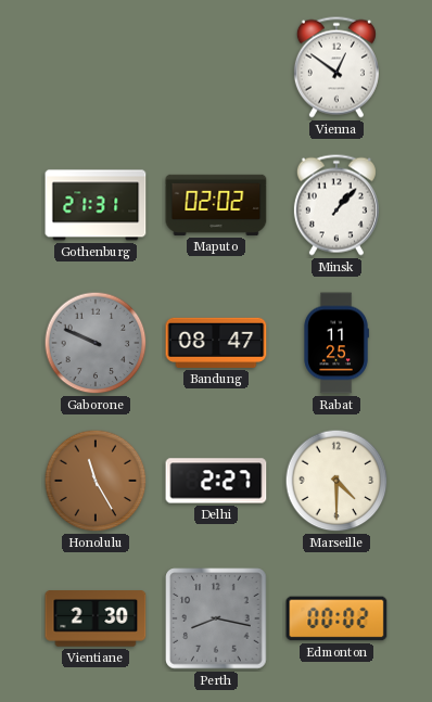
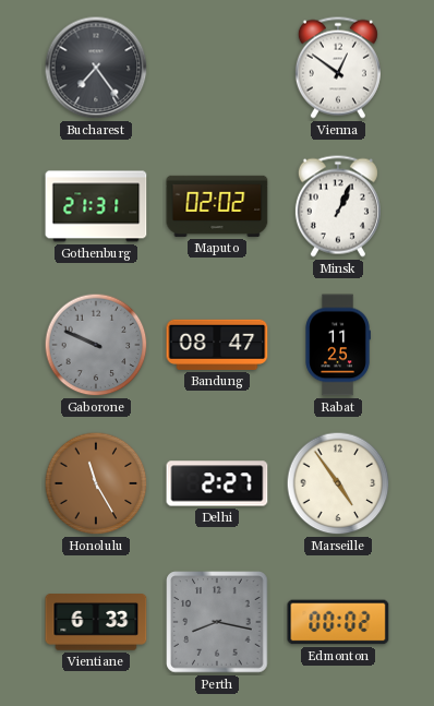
Bucharest: none -> 7:24 (96, 68)
Minsk: 1:07 -> 1:04 (338, 206)
Marseille: 4:30 -> 4:54 (338, 483)
Vientiane: 2:30 -> 6:33 (96, 622)
